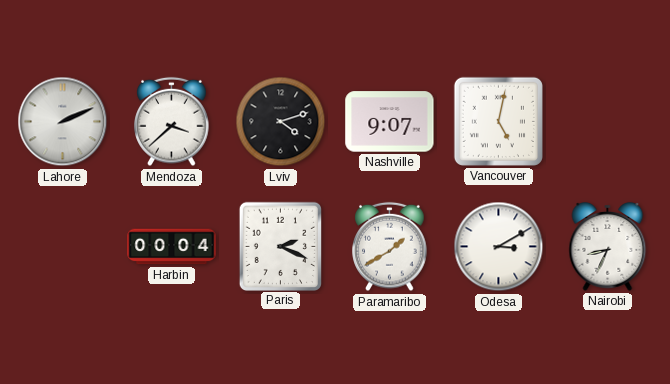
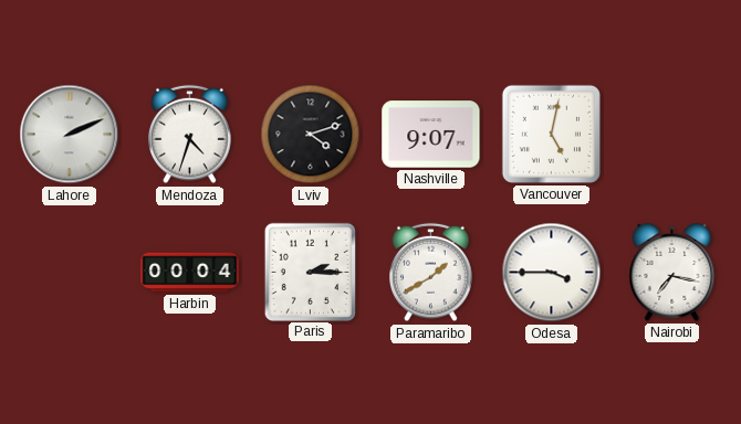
Mendoza: 3:38 -> 4:33 (190, 135)
Paris: 2:19 -> 2:15 (310, 272)
Odesa: 3:10 -> 3:45 (552, 273)
Nairobi: 8:34 -> 7:17 (672, 273)
